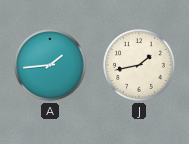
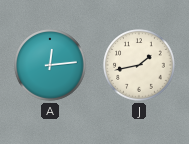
A: 1:44 -> 12:14 (50, 65)
